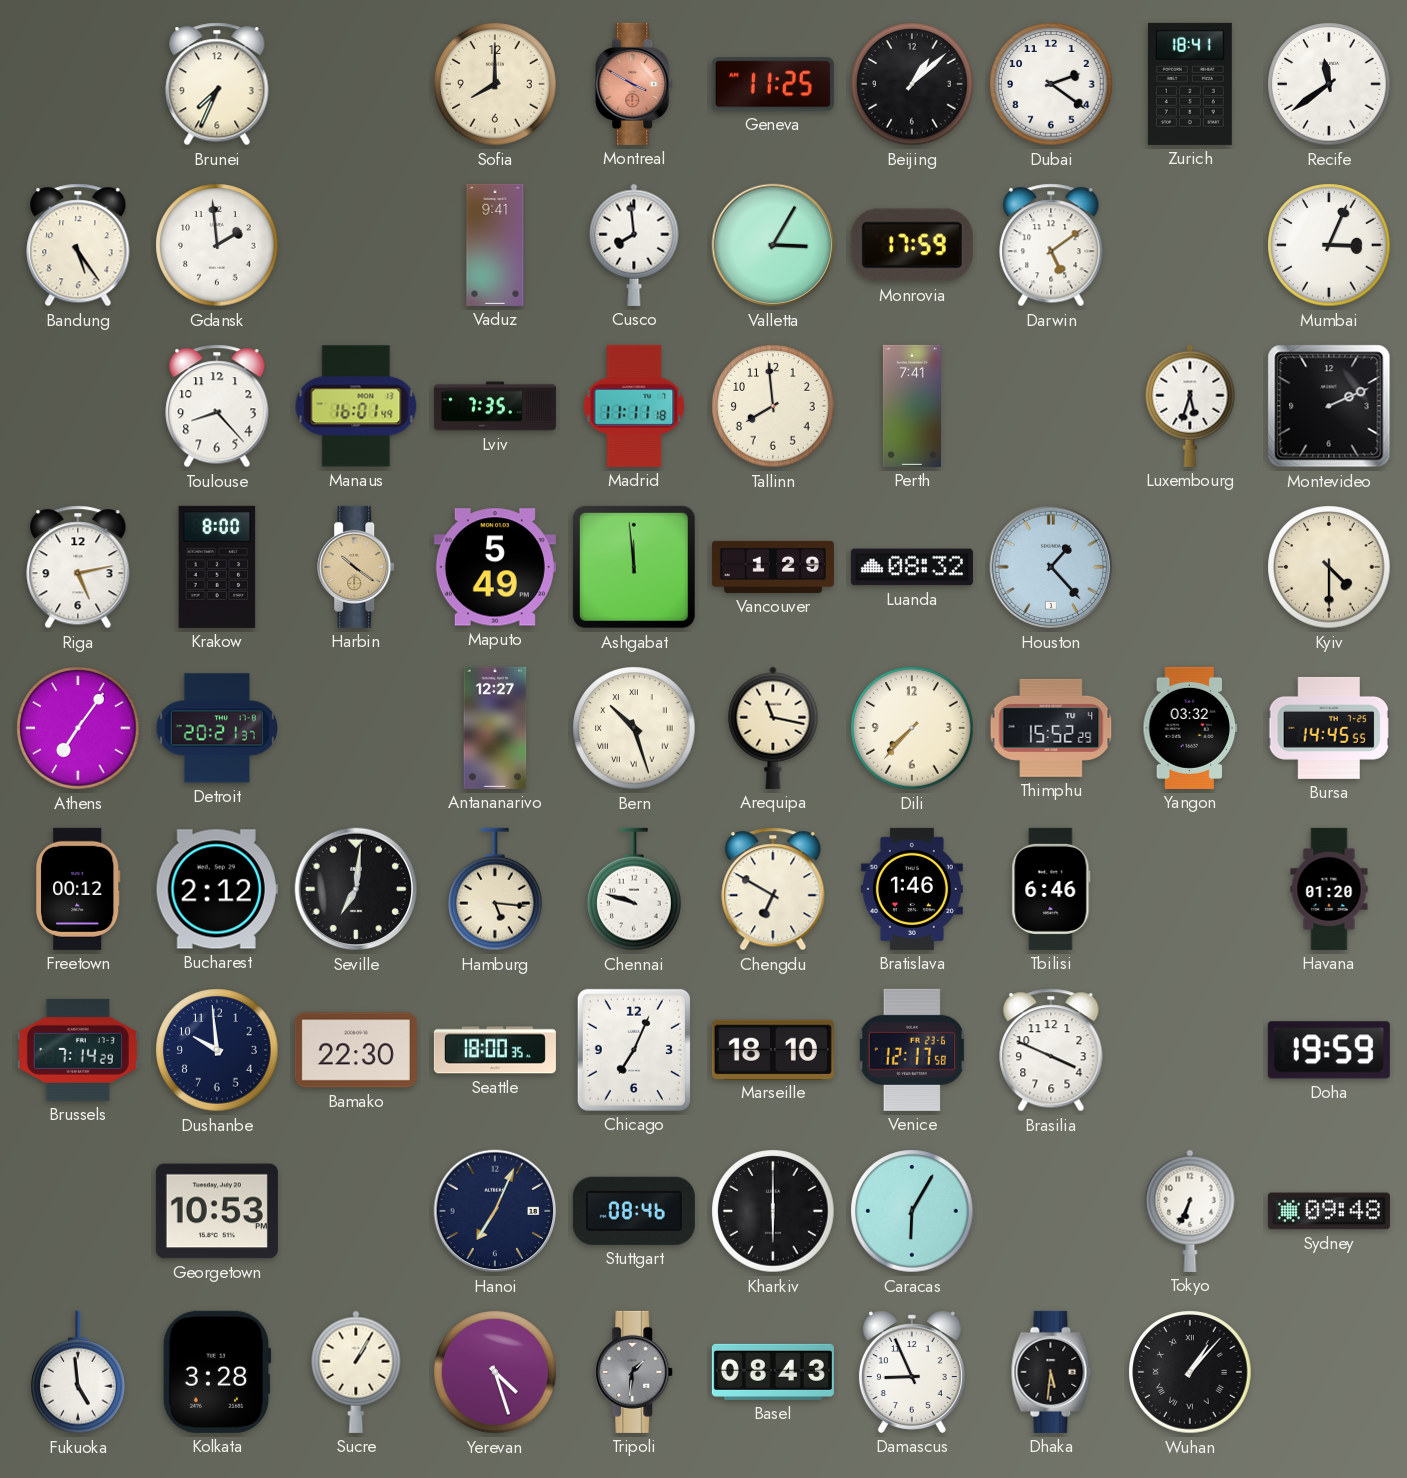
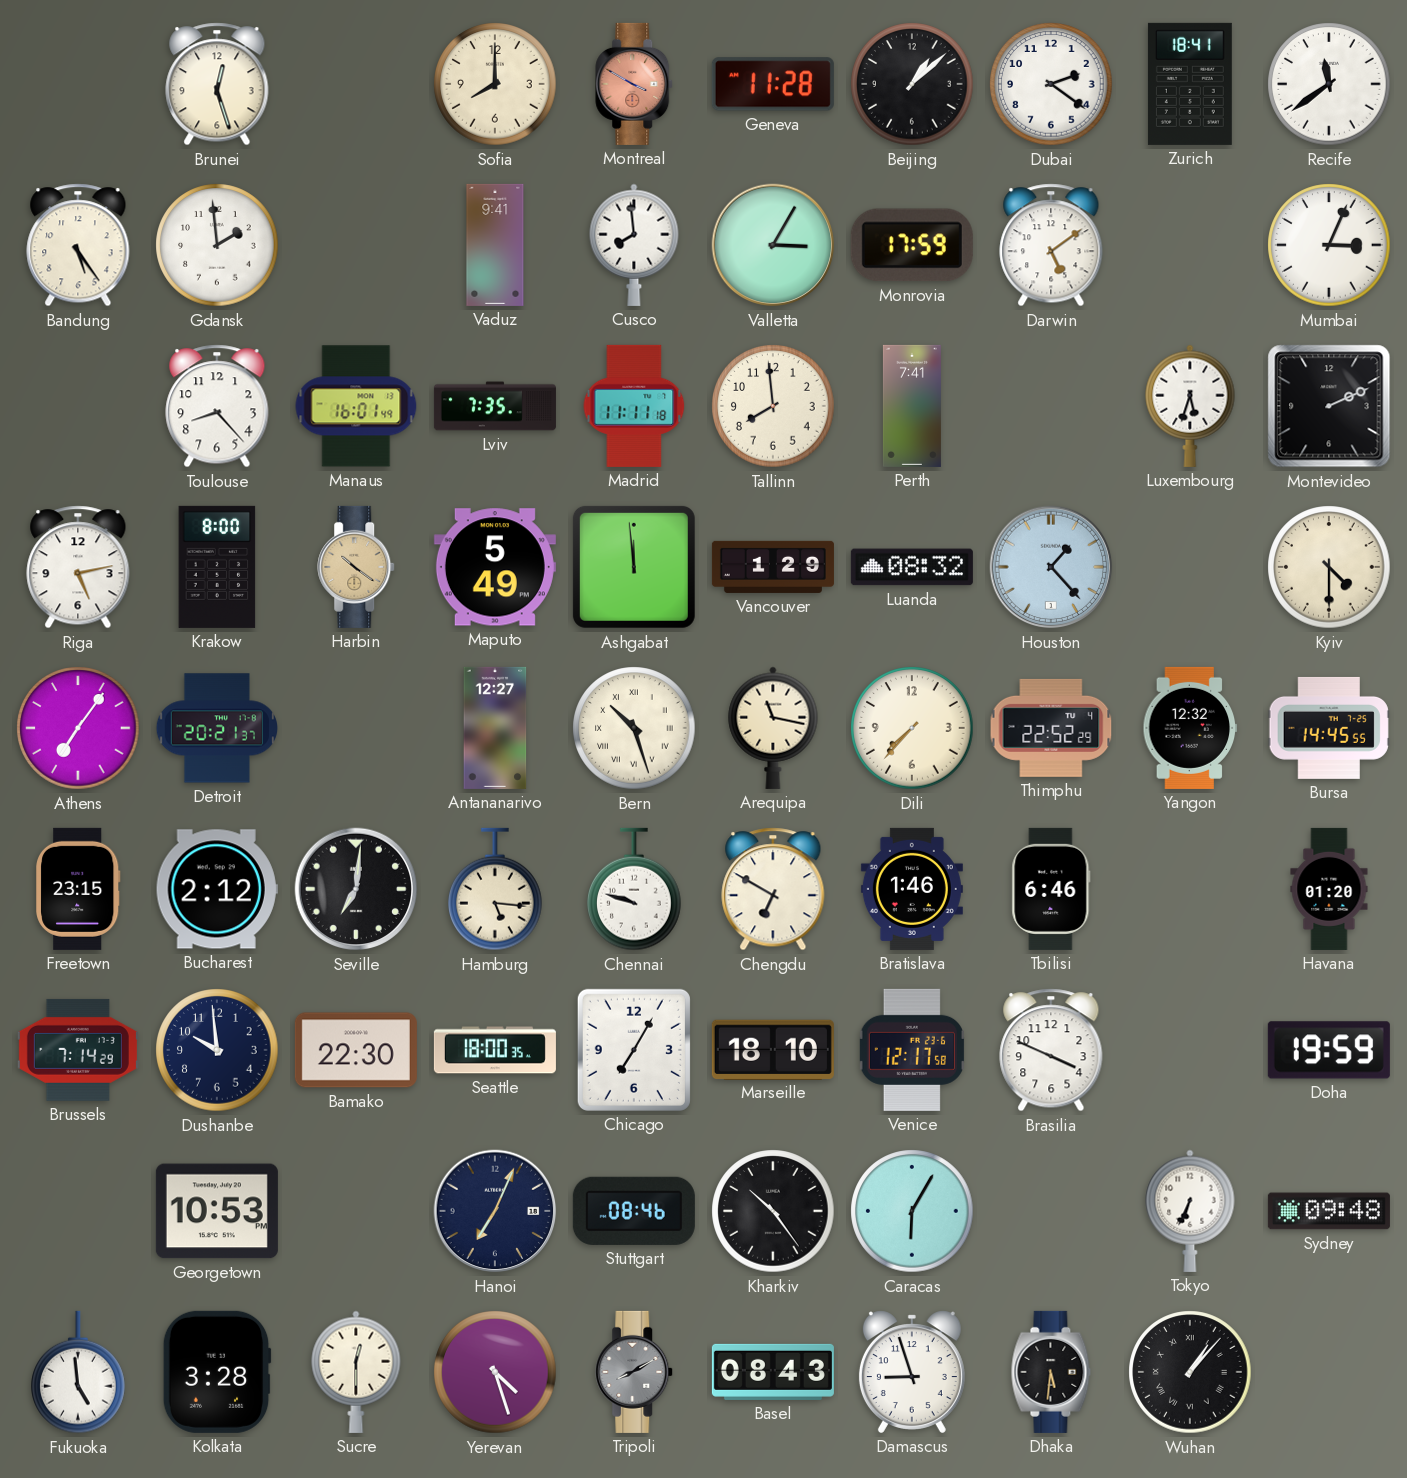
Brunei: 7:34 -> 12:27 (217, 84)
Geneva: 11:25 -> 11:28 (773, 84)
Thimphu: 15:52 -> 22:52 (1051, 728)
Yangon: 03:32 -> 12:32 (1190, 728)
Freetown: 00:12 -> 23:15 (78, 889)
Chicago: 7:04 -> 7:05 (634, 1050)
Kharkiv: 6:00 -> 10:24 (773, 1211)
Sucre: 1:05 -> 12:30 (356, 1372)
Tripoli: 1:31 -> 8:10 (635, 1372)
Damascus: 8:56 -> 8:57 (912, 1372)
